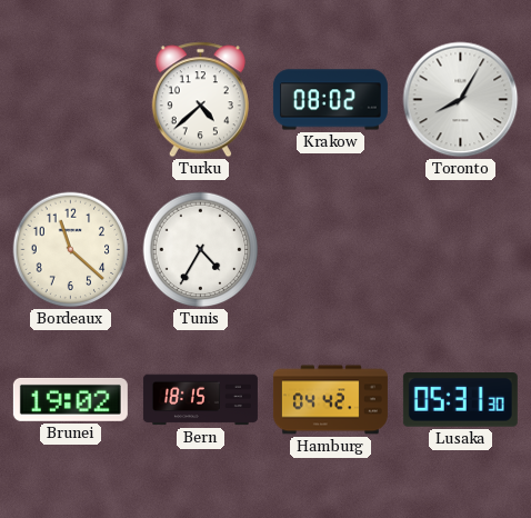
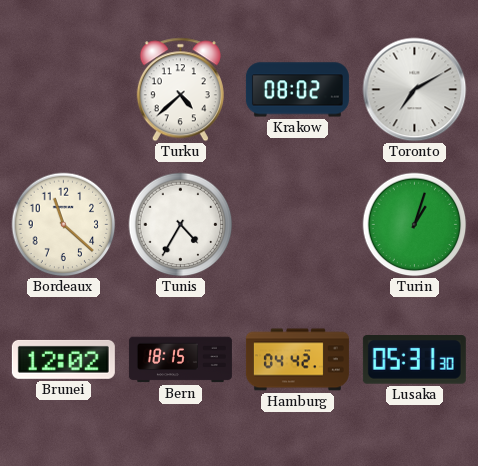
Toronto: 8:05 -> 7:10 (415, 90)
Turin: none -> 1:03 (415, 225)
Brunei: 19:02 -> 12:02 (63, 359)
